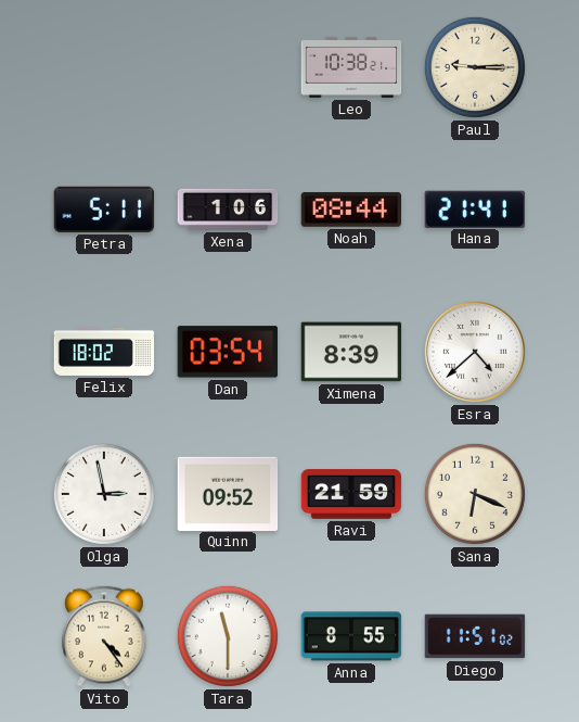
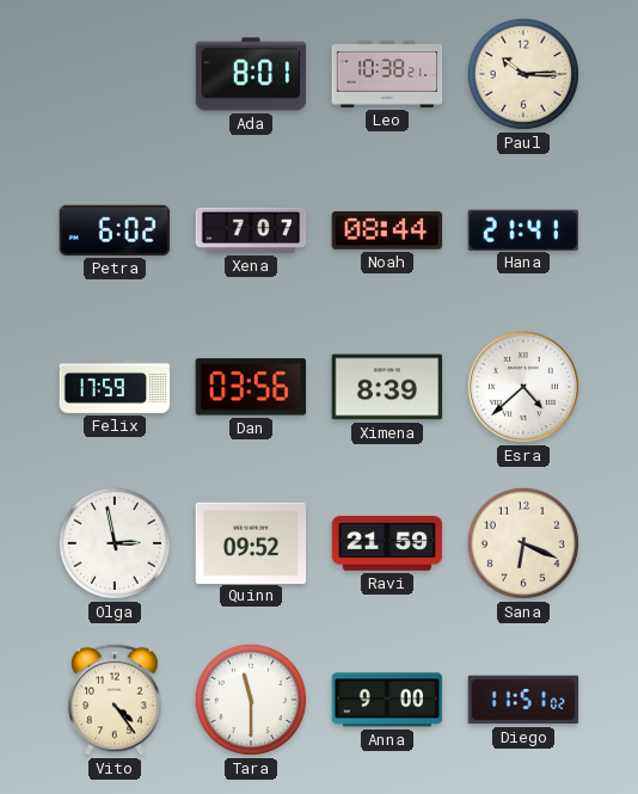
Ada: none -> 8:01 (251, 74)
Paul: 9:15 -> 10:15 (523, 74)
Petra: 5:11 -> 6:02 (115, 230)
Xena: 1:06 -> 7:07 (251, 230)
Felix: 18:02 -> 17:59 (115, 387)
Dan: 03:54 -> 03:56 (250, 387)
Anna: 8:55 -> 9:00 (387, 700)
